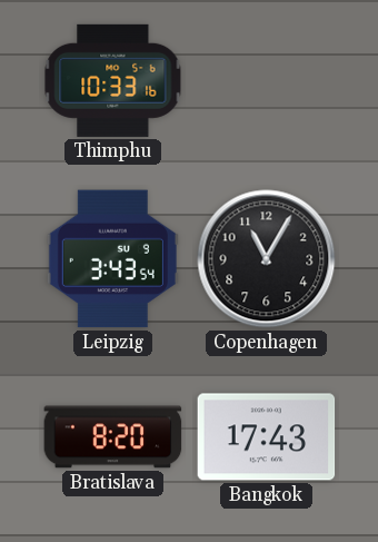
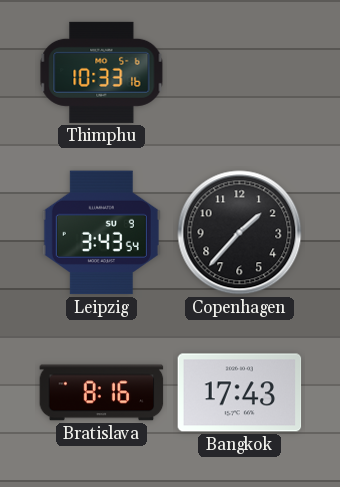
Copenhagen: 11:05 -> 1:37 (240, 233)
Bratislava: 8:20 -> 8:16 (102, 393)
